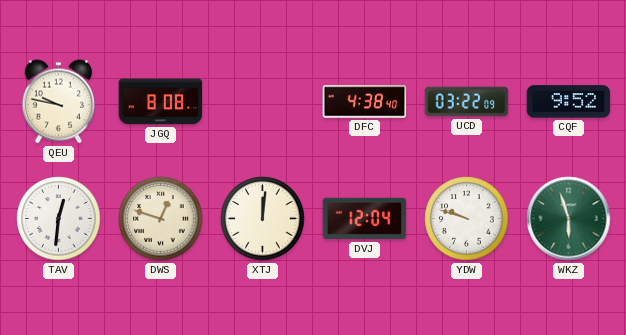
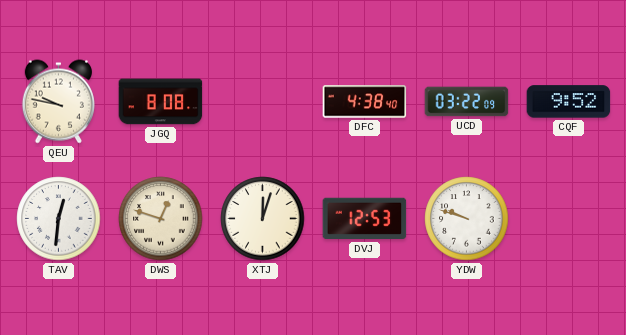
XTJ: 12:01 -> 12:03 (263, 219)
DVJ: 12:04 -> 12:53 (365, 219)
WKZ: 5:57 -> none (569, 219)
